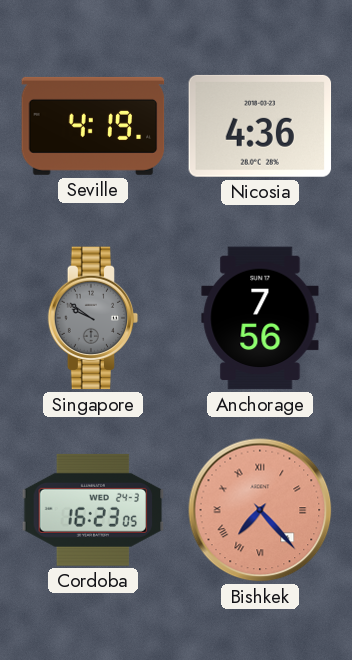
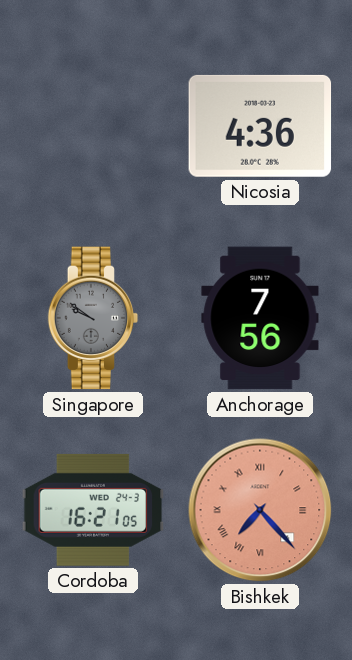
Seville: 4:19 -> none (93, 126)
Cordoba: 16:23 -> 16:21 (93, 510)
